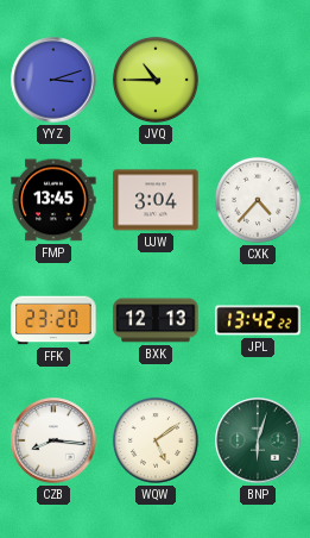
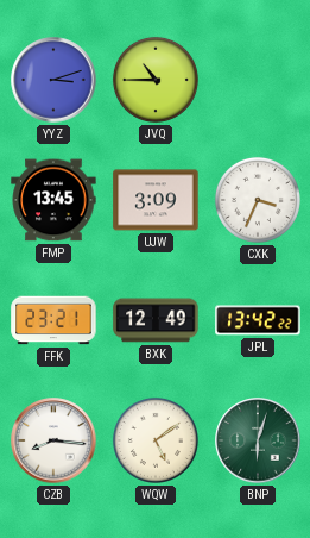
UJW: 3:04 -> 3:09 (156, 200)
CXK: 4:37 -> 3:34 (258, 200)
FFK: 23:20 -> 23:21 (53, 320)
BXK: 12:13 -> 12:49 (156, 320)
